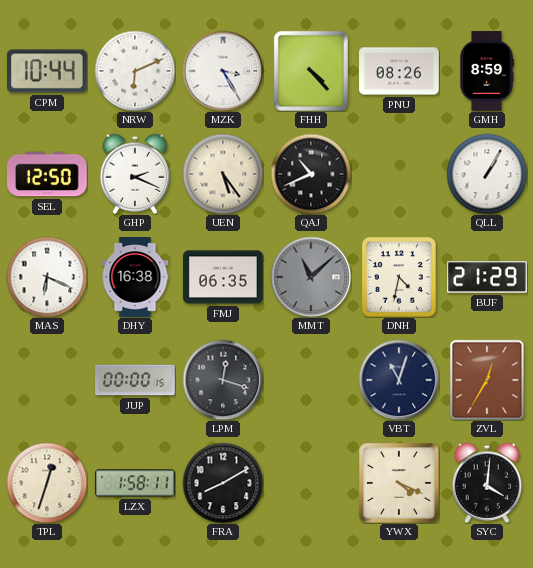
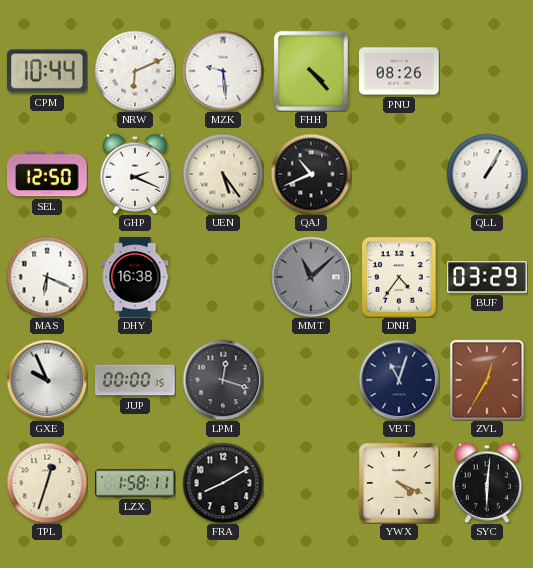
MZK: 3:25 -> 9:29 (223, 71)
GMH: 8:59 -> none (487, 71)
FMJ: 06:35 -> none (223, 277)
DNH: 4:32 -> 4:36 (399, 277)
BUF: 21:29 -> 03:29 (488, 277)
GXE: none -> 9:56 (47, 380)
SYC: 4:01 -> 6:01 (487, 483)
